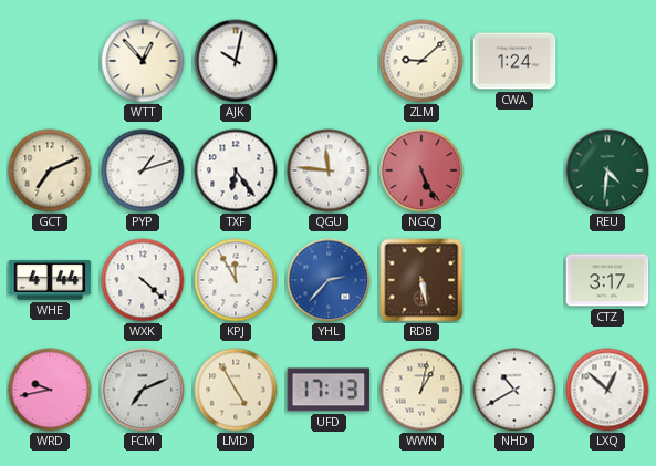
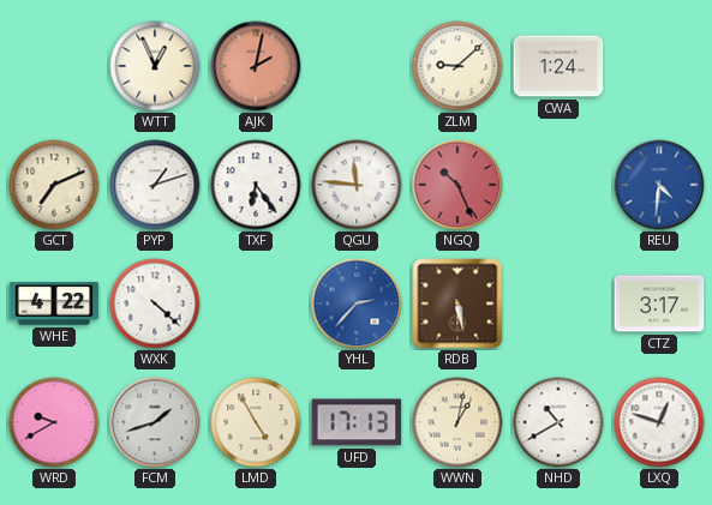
WTT: 12:53 -> 12:56 (155, 66)
AJK: 10:02 -> 2:02 (256, 66)
AJK dial: white -> salmon (256, 66)
NGQ: 5:26 -> 10:26 (457, 185)
REU dial: green -> blue (659, 185)
WHE: 4:44 -> 4:22 (54, 303)
KPJ: 11:55 -> none (236, 280)
WRD: 9:43 -> 9:40 (54, 422)
FCM: 7:11 -> 1:42 (155, 422)
LXQ: 12:52 -> 12:48 (659, 422)
